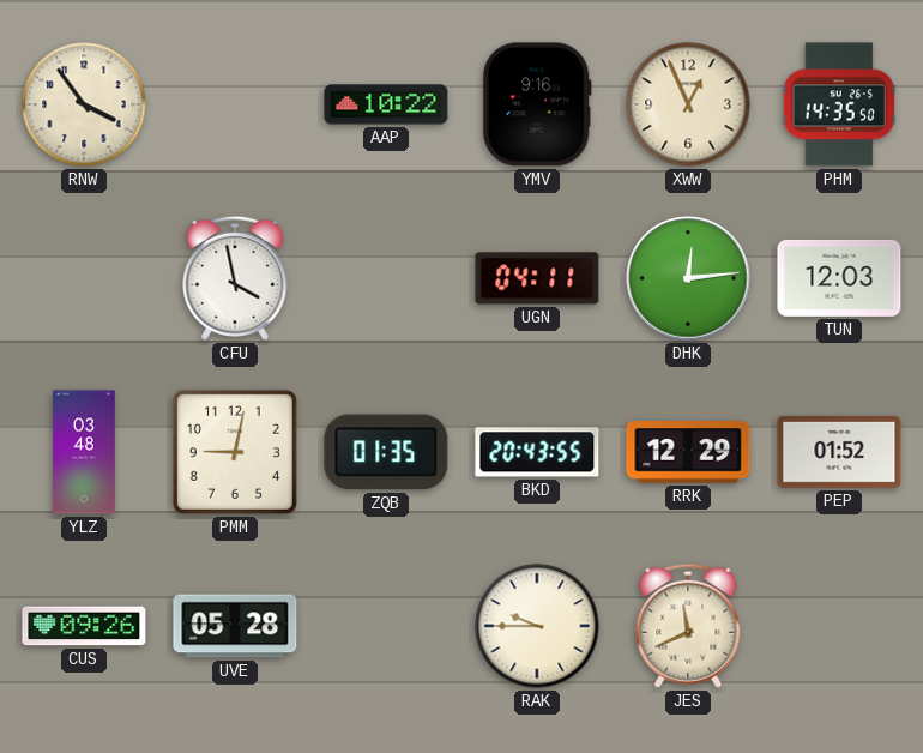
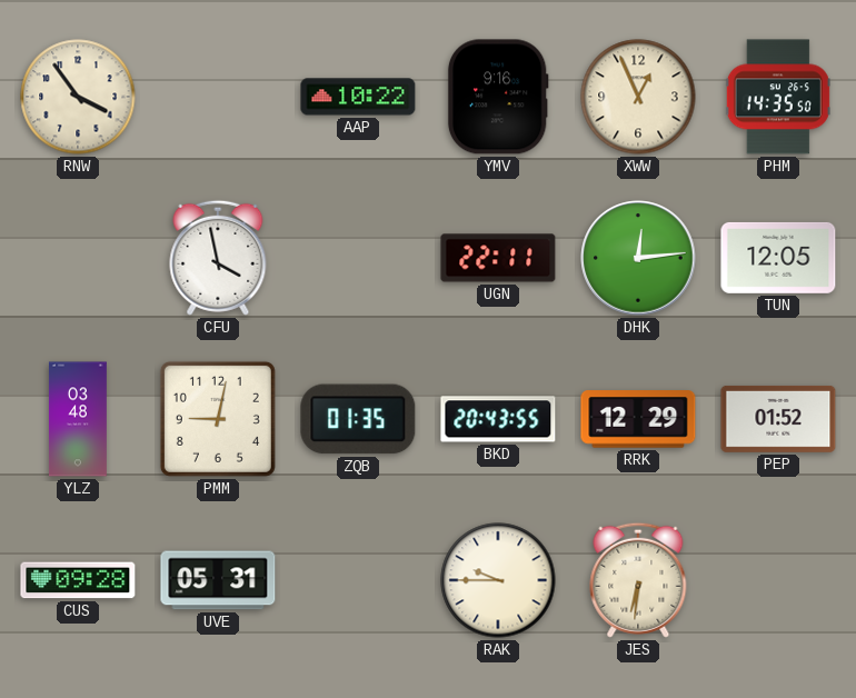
UGN: 04:11 -> 22:11 (498, 258)
TUN: 12:03 -> 12:05 (778, 258)
CUS: 09:26 -> 09:28 (78, 580)
UVE: 05:28 -> 05:31 (218, 580)
JES: 11:41 -> 6:31 (638, 580)
